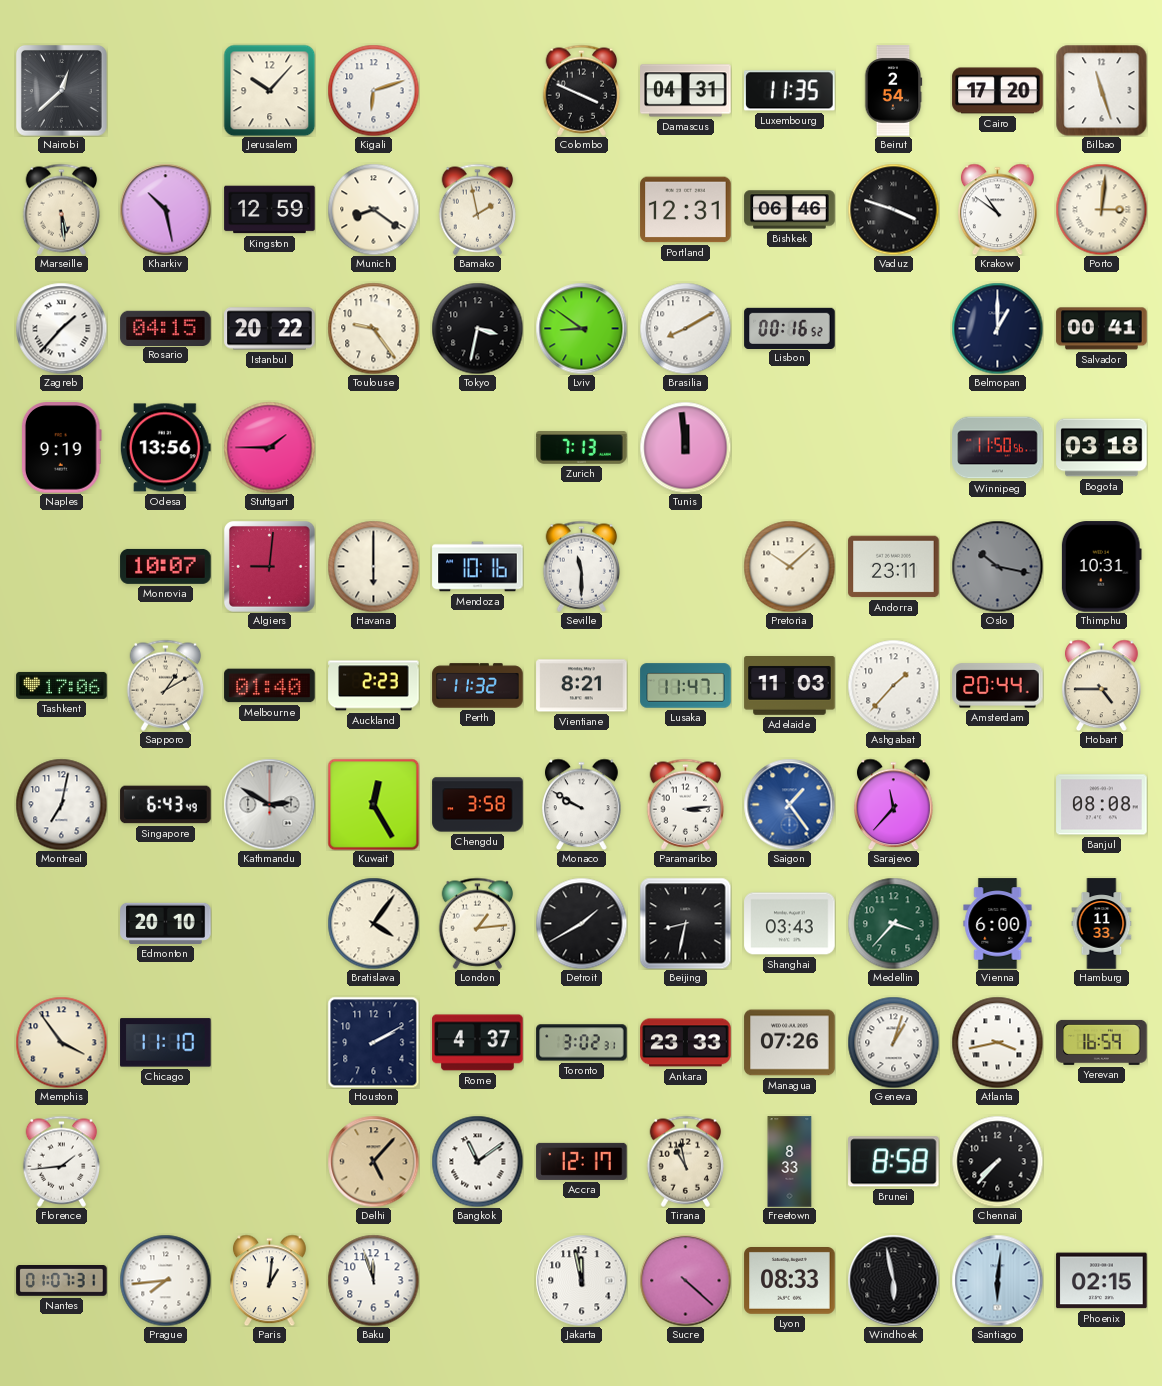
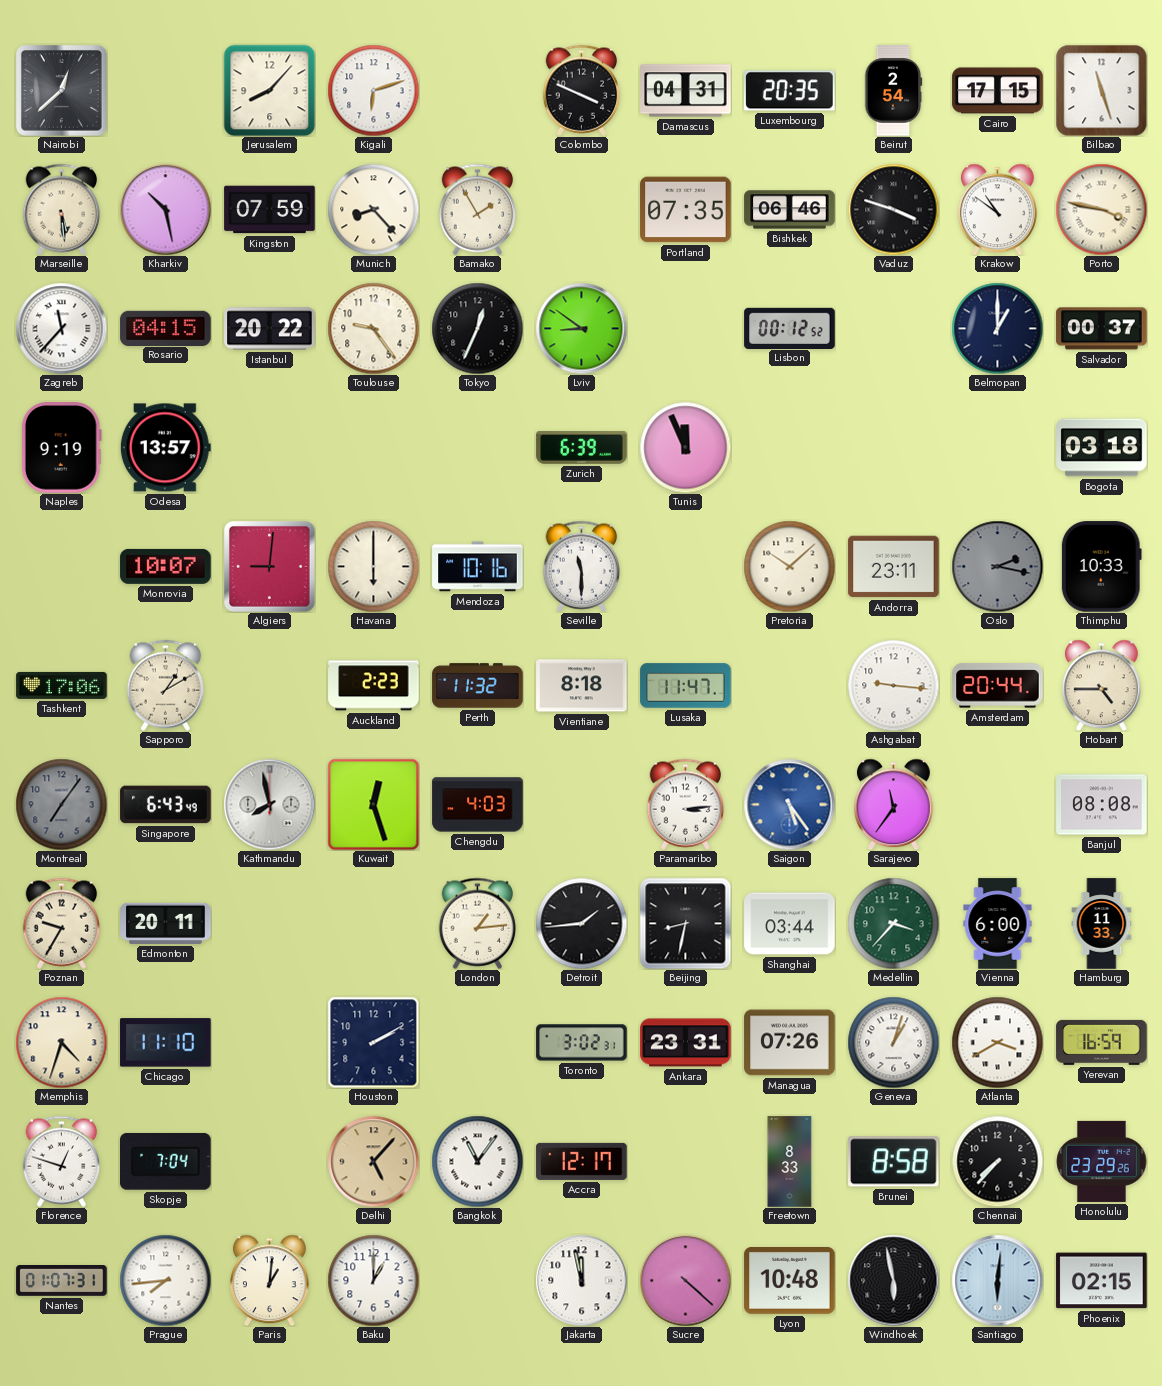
Jerusalem: 10:07 -> 8:07 (269, 90)
Luxembourg: 11:35 -> 20:35 (790, 91)
Cairo: 17:20 -> 17:15 (998, 91)
Kingston: 12:59 -> 07:59 (270, 210)
Munich: 8:21 -> 8:23 (373, 209)
Bamako: 1:58 -> 1:55 (478, 209)
Portland: 12:31 -> 07:35 (686, 210)
Porto: 3:01 -> 3:47 (1101, 209)
Zagreb: 1:37 -> 11:37 (61, 328)
Tokyo: 3:32 -> 12:34 (477, 328)
Brasilia: 8:10 -> none (685, 328)
Lisbon: 00:16 -> 00:12 (790, 328)
Salvador: 00:41 -> 00:37 (1102, 329)
Odesa: 13:56 -> 13:57 (165, 448)
Stuttgart: 1:45 -> none (269, 447)
Zurich: 7:13 -> 6:39 (582, 448)
Tunis: 11:59 -> 11:56 (685, 447)
Winnipeg: 11:50 -> none (998, 448)
Oslo: 10:17 -> 2:17 (997, 566)
Thimphu: 10:31 -> 10:33 (1101, 567)
Melbourne: 01:40 -> none (270, 686)
Vientiane: 8:21 -> 8:18 (582, 686)
Adelaide: 11:03 -> none (790, 686)
Ashgabat: 1:37 -> 9:16 (893, 685)
Montreal: 7:02 -> 7:06 (61, 804)
Montreal dial: white -> grey (61, 804)
Kathmandu: 2:50 -> 7:58 (269, 804)
Kuwait: 12:25 -> 12:27 (373, 804)
Chengdu: 3:58 -> 4:03 (478, 805)
Monaco: 9:50 -> none (582, 804)
Saigon: 1:24 -> 5:24 (789, 804)
Sarajevo: 11:37 -> 11:36 (894, 804)
Poznan: none -> 9:35 (62, 923)
Edmonton: 20:10 -> 20:11 (166, 923)
Bratislava: 4:06 -> none (373, 923)
Detroit: 1:40 -> 1:44 (581, 923)
Shanghai: 03:43 -> 03:44 (790, 924)
Memphis: 3:54 -> 4:33 (61, 1042)
Rome: 4:37 -> none (478, 1043)
Ankara: 23:33 -> 23:31 (686, 1043)
Atlanta: 3:43 -> 3:40 (997, 1042)
Florence: 1:44 -> 12:48 (62, 1161)
Skopje: none -> 7:04 (166, 1161)
Bangkok: 11:09 -> 11:06 (477, 1161)
Tirana: 10:58 -> none (686, 1161)
Honolulu: none -> 23:29 (1101, 1161)
Baku: 11:57 -> 1:00 (373, 1280)
Lyon: 08:33 -> 10:48 (790, 1281)
